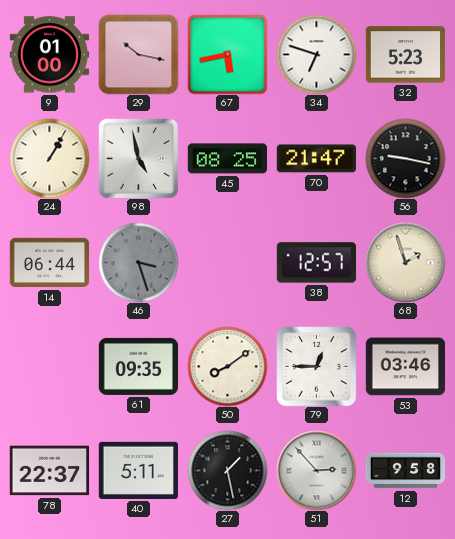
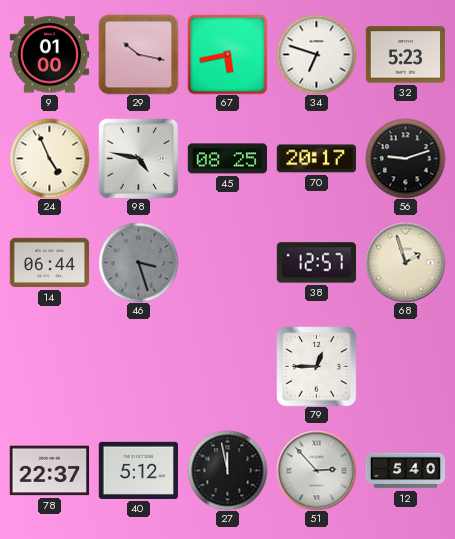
24: 1:05 -> 4:56 (49, 158)
98: 4:58 -> 4:47 (138, 158)
70: 21:47 -> 20:17 (316, 159)
56: 9:17 -> 9:12 (405, 158)
61: 09:35 -> none (138, 366)
50: 8:09 -> none (227, 366)
53: 03:46 -> none (405, 367)
40: 5:11 -> 5:12 (138, 470)
27: 1:28 -> 11:58 (227, 470)
12: 9:58 -> 5:40 (405, 471)
